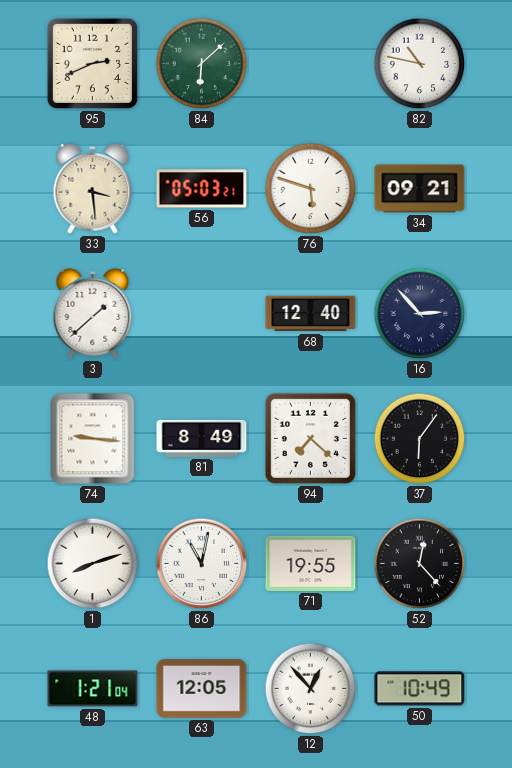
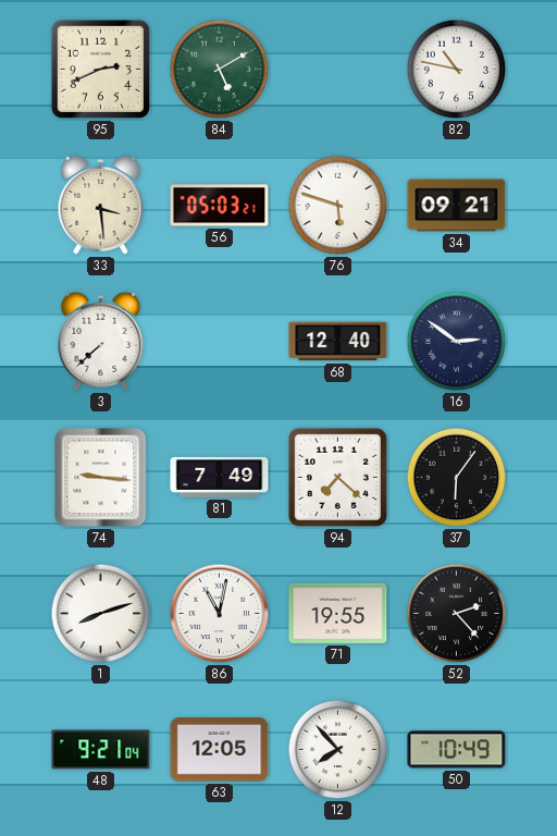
84: 6:08 -> 5:10 (220, 70)
3: 1:38 -> 7:38 (101, 341)
16: 2:53 -> 2:51 (457, 342)
81: 8:49 -> 7:49 (220, 477)
52: 12:23 -> 2:23 (457, 614)
48: 1:21 -> 9:21 (101, 750)
12: 12:53 -> 7:53 (338, 750)
